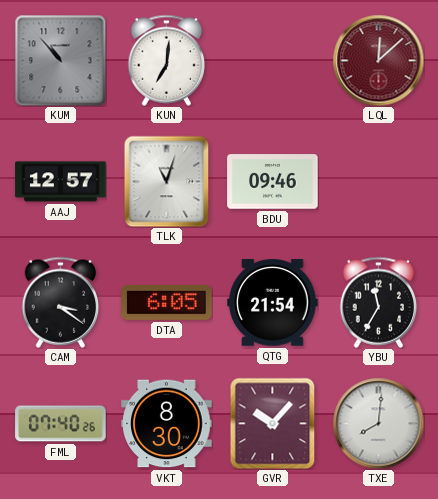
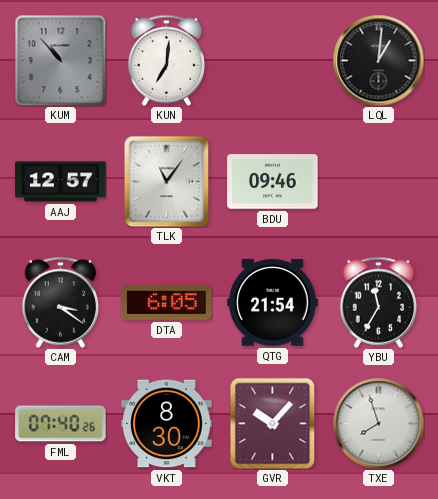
LQL: 12:08 -> 1:01 (378, 60)
LQL dial: burgundy -> black (378, 60)
TLK: 11:03 -> 11:06 (167, 181)
TXE: 8:01 -> 7:57 (378, 423)
